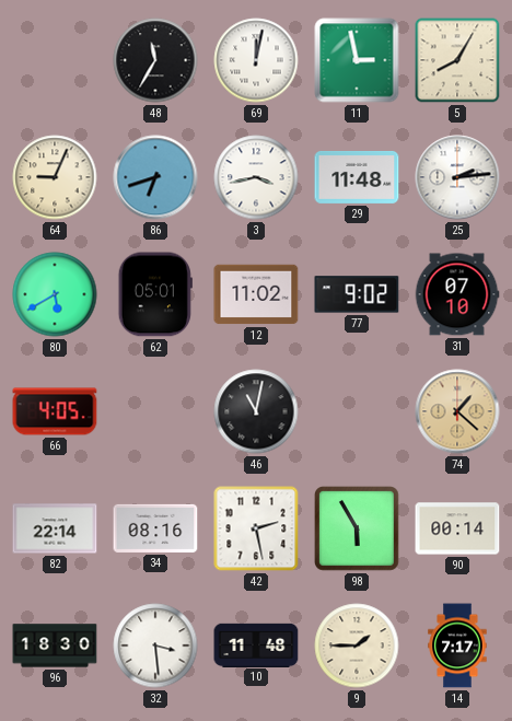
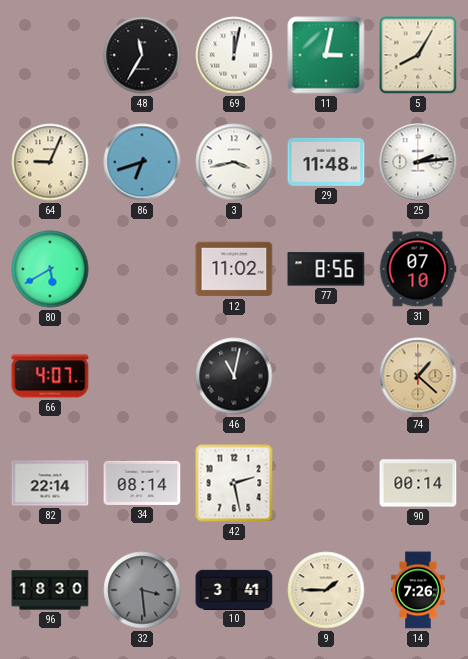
11: 2:58 -> 3:02 (326, 55)
62: 05:01 -> none (155, 294)
77: 9:02 -> 8:56 (326, 269)
66: 4:05 -> 4:07 (50, 376)
34: 08:16 -> 08:14 (142, 483)
98: 5:55 -> none (358, 530)
32 dial: white -> grey (142, 590)
10: 11:48 -> 3:41 (234, 589)
14: 7:17 -> 7:26 (418, 590)
